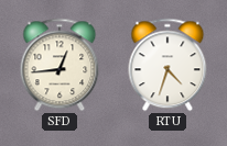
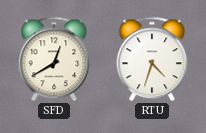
SFD: 12:44 -> 12:40 (54, 59)
